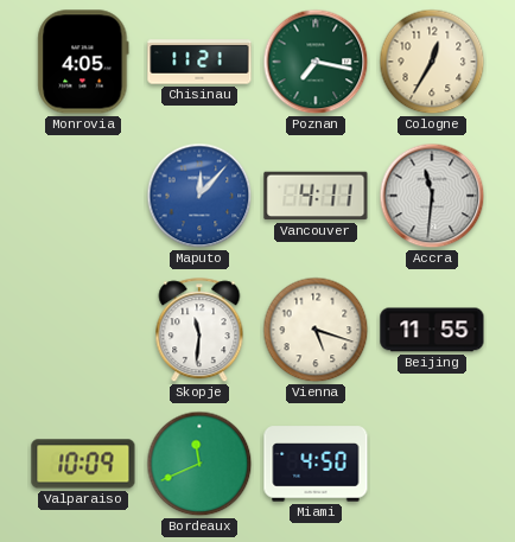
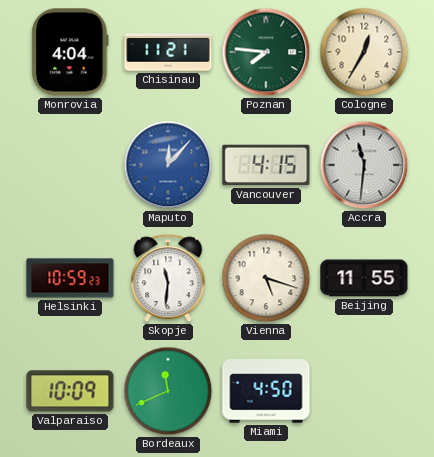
Monrovia: 4:05 -> 4:04 (70, 52)
Poznan: 7:17 -> 7:46 (266, 52)
Vancouver: 4:11 -> 4:15 (266, 165)
Helsinki: none -> 10:59 (70, 278)
